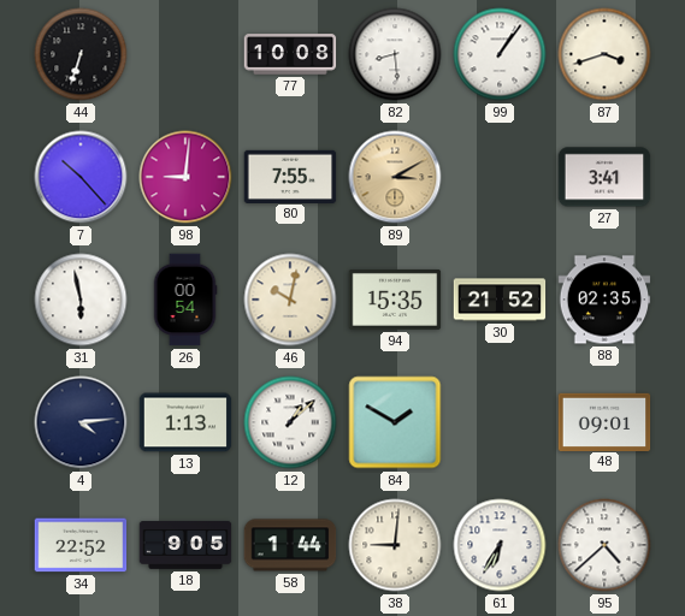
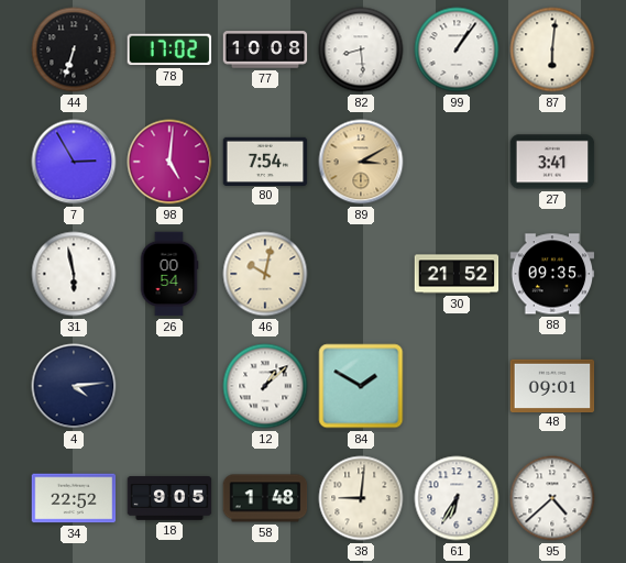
78: none -> 17:02 (169, 49)
87: 3:42 -> 6:01 (552, 49)
7: 10:23 -> 2:55 (74, 162)
98: 9:01 -> 5:01 (169, 162)
80: 7:55 -> 7:54 (265, 161)
94: 15:35 -> none (395, 300)
88: 02:35 -> 09:35 (552, 274)
13: 1:13 -> none (185, 422)
58: 1:44 -> 1:48 (265, 498)
